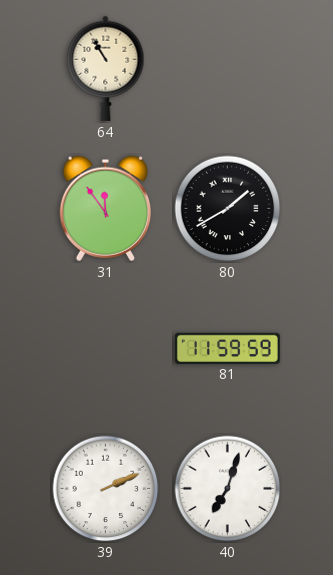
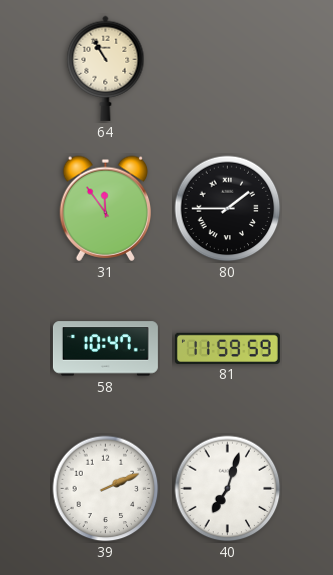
80: 1:40 -> 1:45 (228, 209)
58: none -> 10:47 (105, 349)
